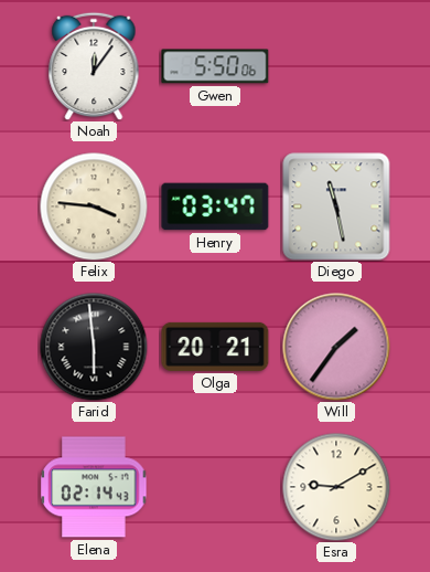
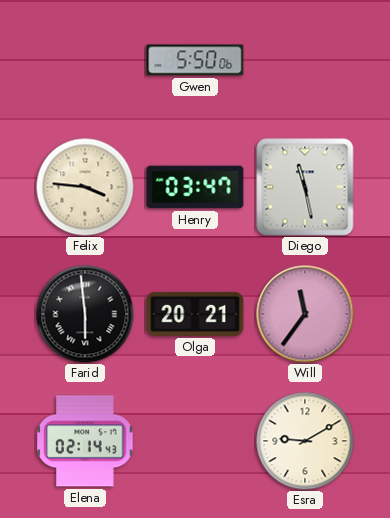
Noah: 12:06 -> none (94, 66)
Will: 1:36 -> 11:36 (305, 314)
